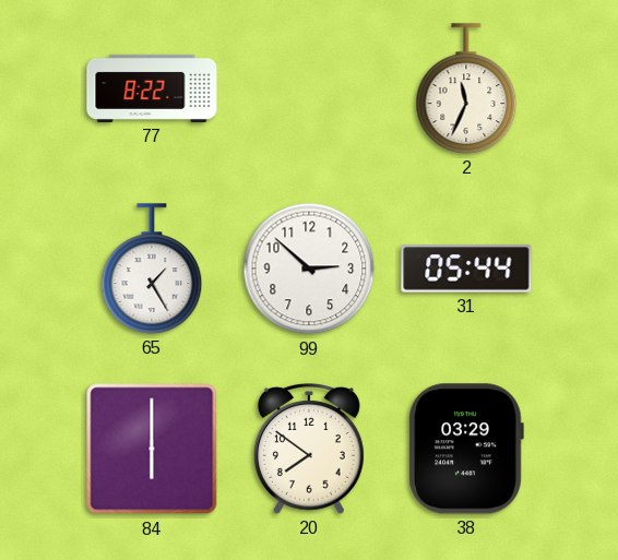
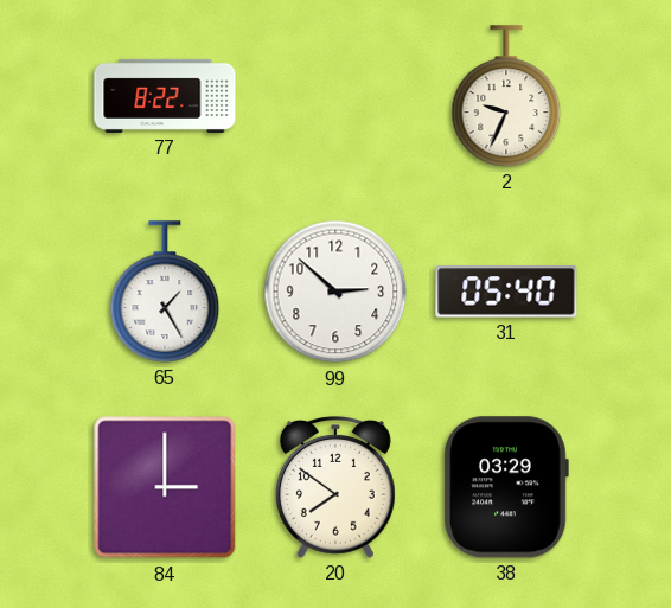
2: 11:34 -> 9:34 (506, 96)
31: 05:44 -> 05:40 (506, 292)
84: 6:00 -> 3:00 (165, 487)
